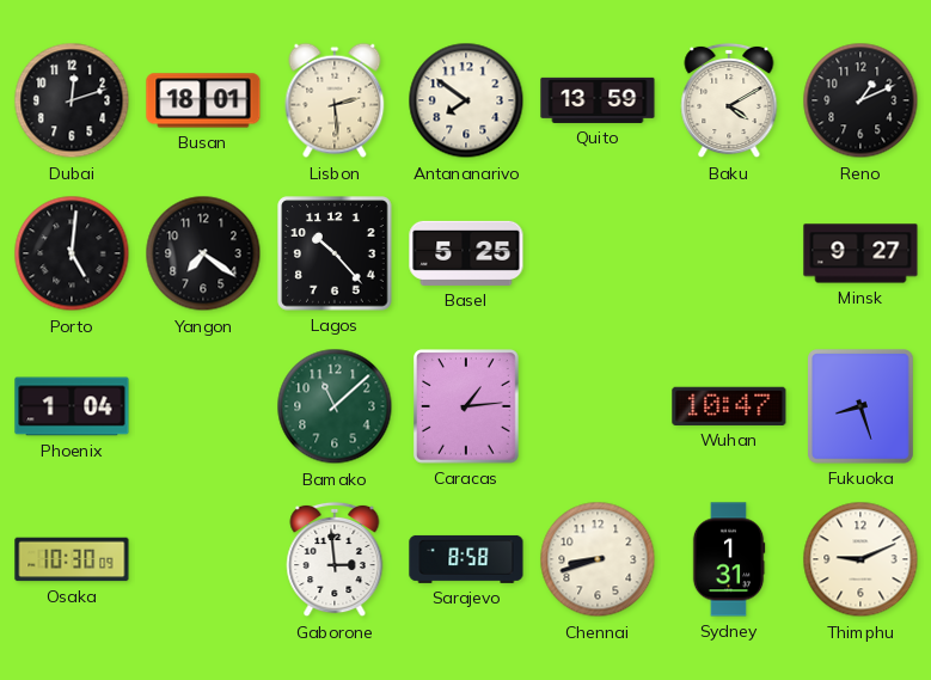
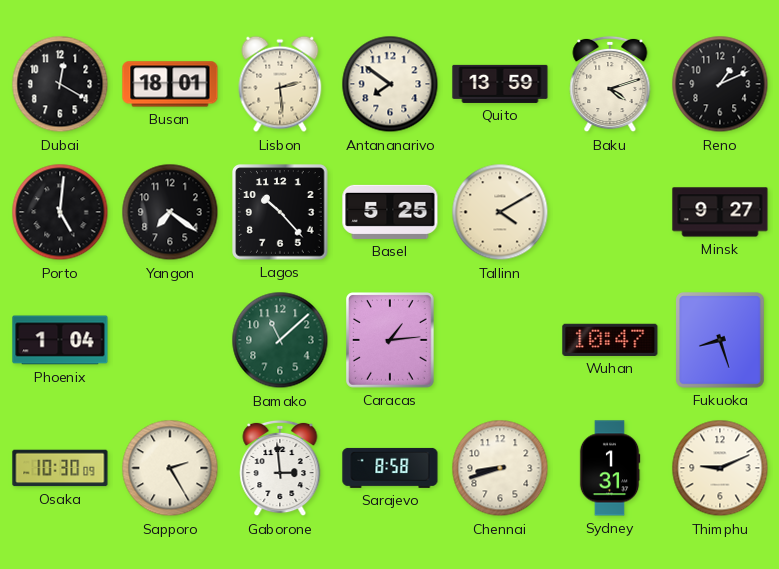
Dubai: 12:12 -> 12:20 (60, 84)
Baku: 4:10 -> 4:12 (610, 84)
Tallinn: none -> 4:10 (500, 212)
Sapporo: none -> 2:25 (170, 468)
